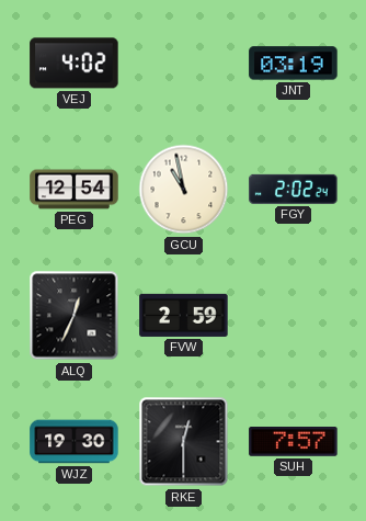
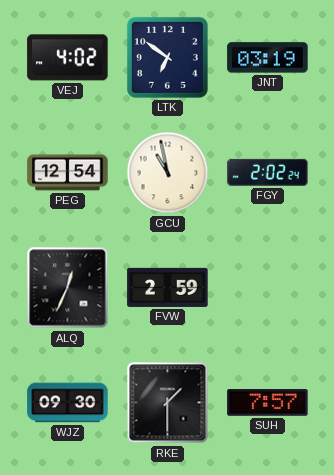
LTK: none -> 6:51 (167, 57)
WJZ: 19:30 -> 09:30 (68, 403)
RKE: 12:30 -> 1:30 (168, 403)
